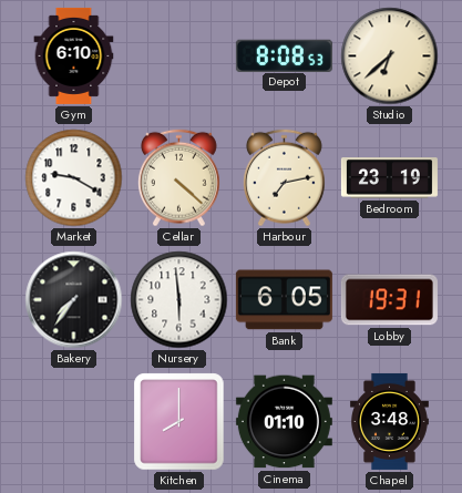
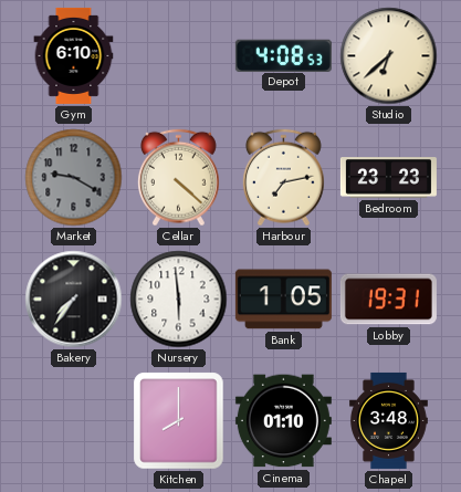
Depot: 8:08 -> 4:08 (283, 55)
Market dial: white -> grey (74, 178)
Bedroom: 23:19 -> 23:23 (388, 178)
Bank: 6:05 -> 1:05 (283, 300)
